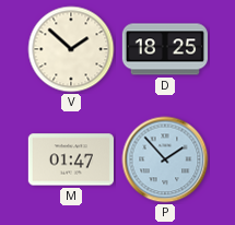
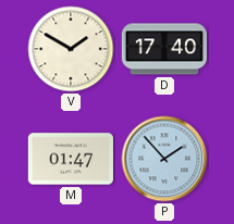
V: 1:52 -> 1:50 (71, 49)
D: 18:25 -> 17:40 (164, 49)
